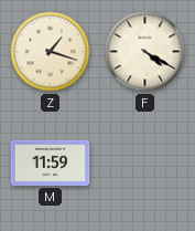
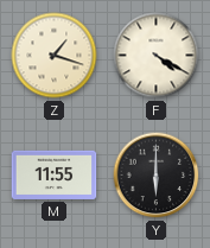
M: 11:59 -> 11:55 (55, 174)
Y: none -> 6:00 (157, 176)
